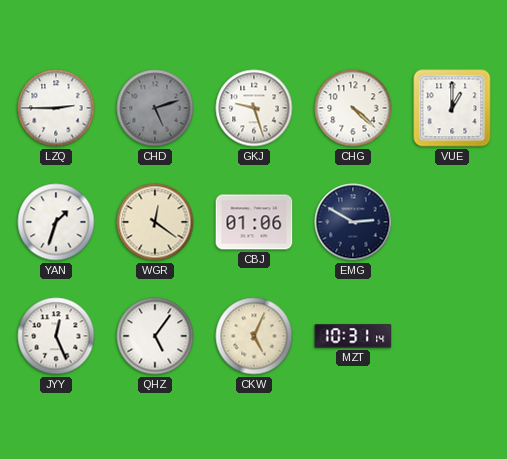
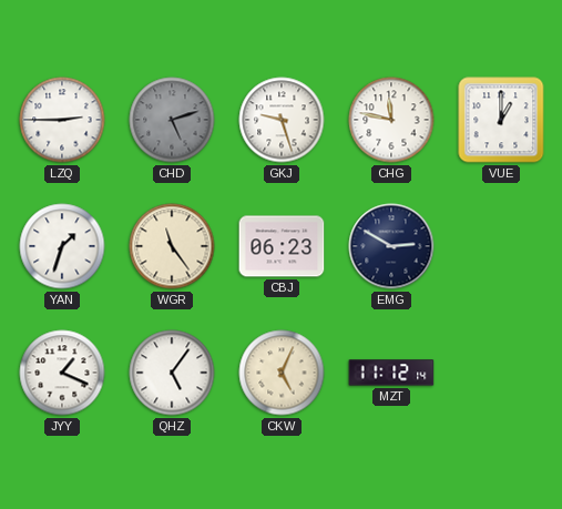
CHG: 4:22 -> 11:47 (391, 120)
WGR: 12:21 -> 11:24 (172, 246)
CBJ: 01:06 -> 06:23 (282, 246)
JYY: 12:26 -> 1:19 (62, 373)
MZT: 10:31 -> 11:12 (391, 373)
